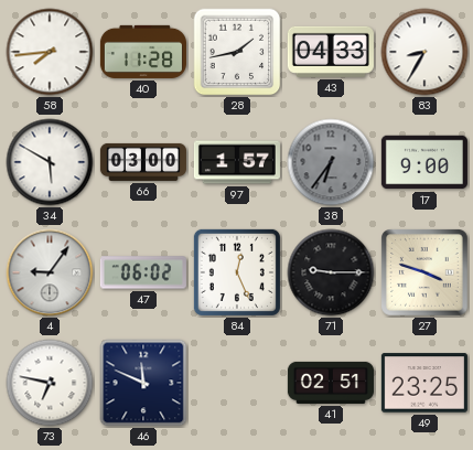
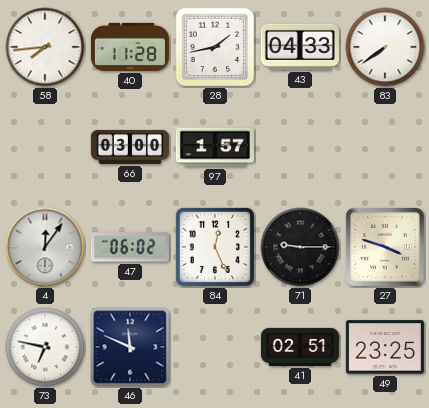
83: 8:35 -> 7:39 (385, 47)
34: 5:50 -> none (50, 162)
38: 6:36 -> none (331, 162)
17: 9:00 -> none (424, 162)
4: 9:06 -> 12:06 (45, 247)
